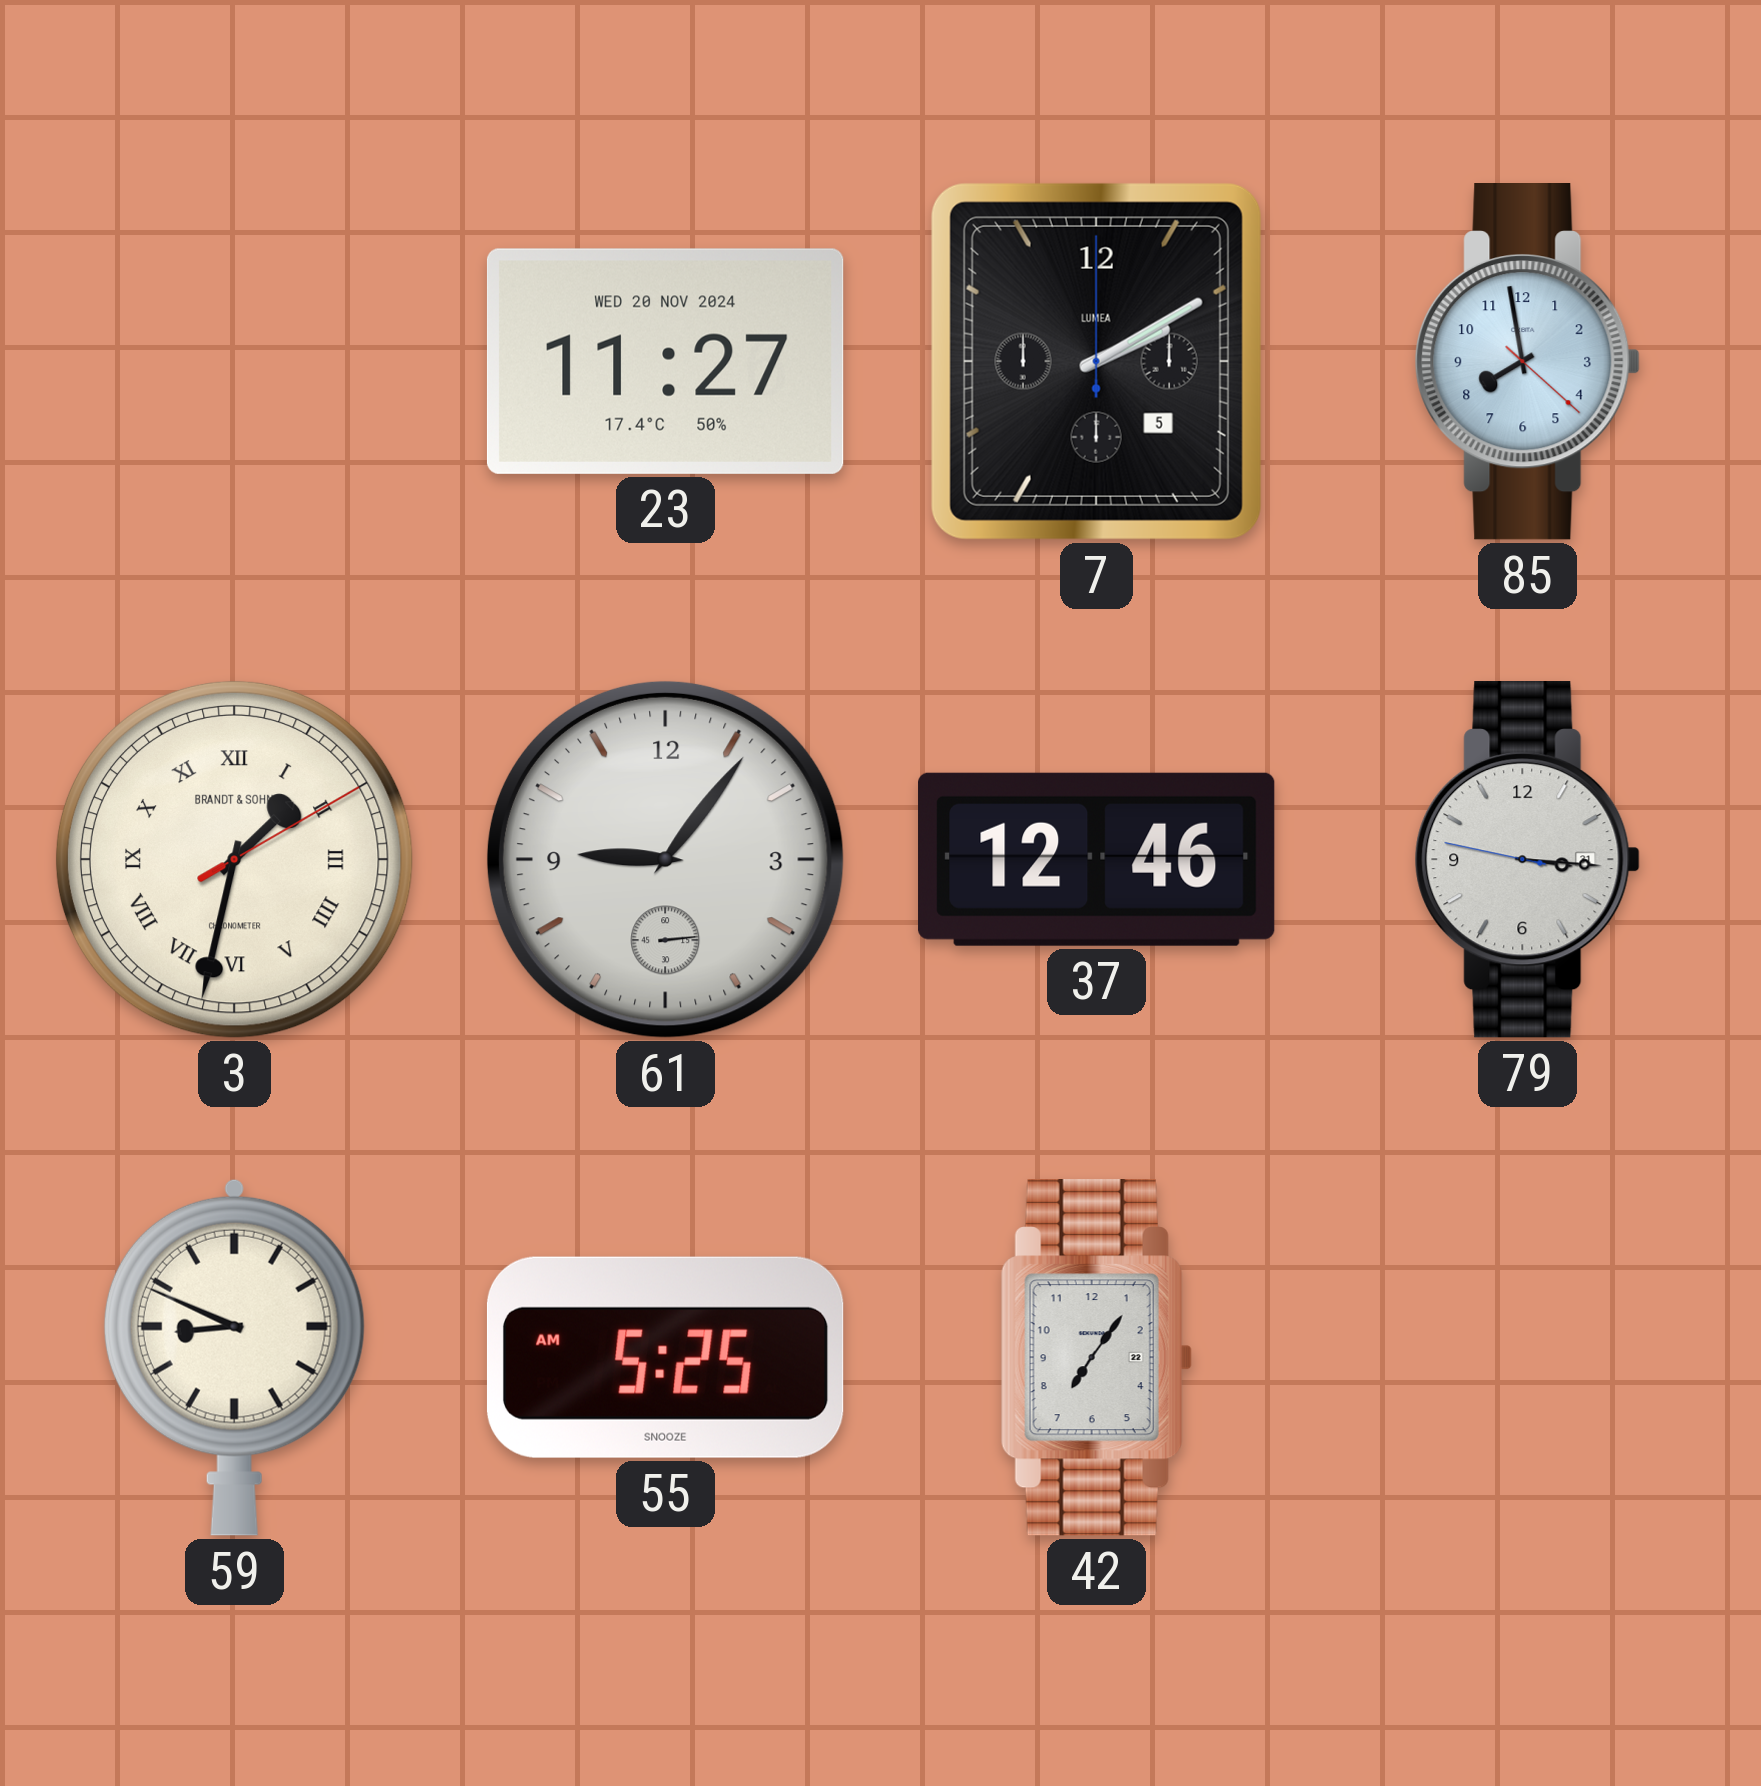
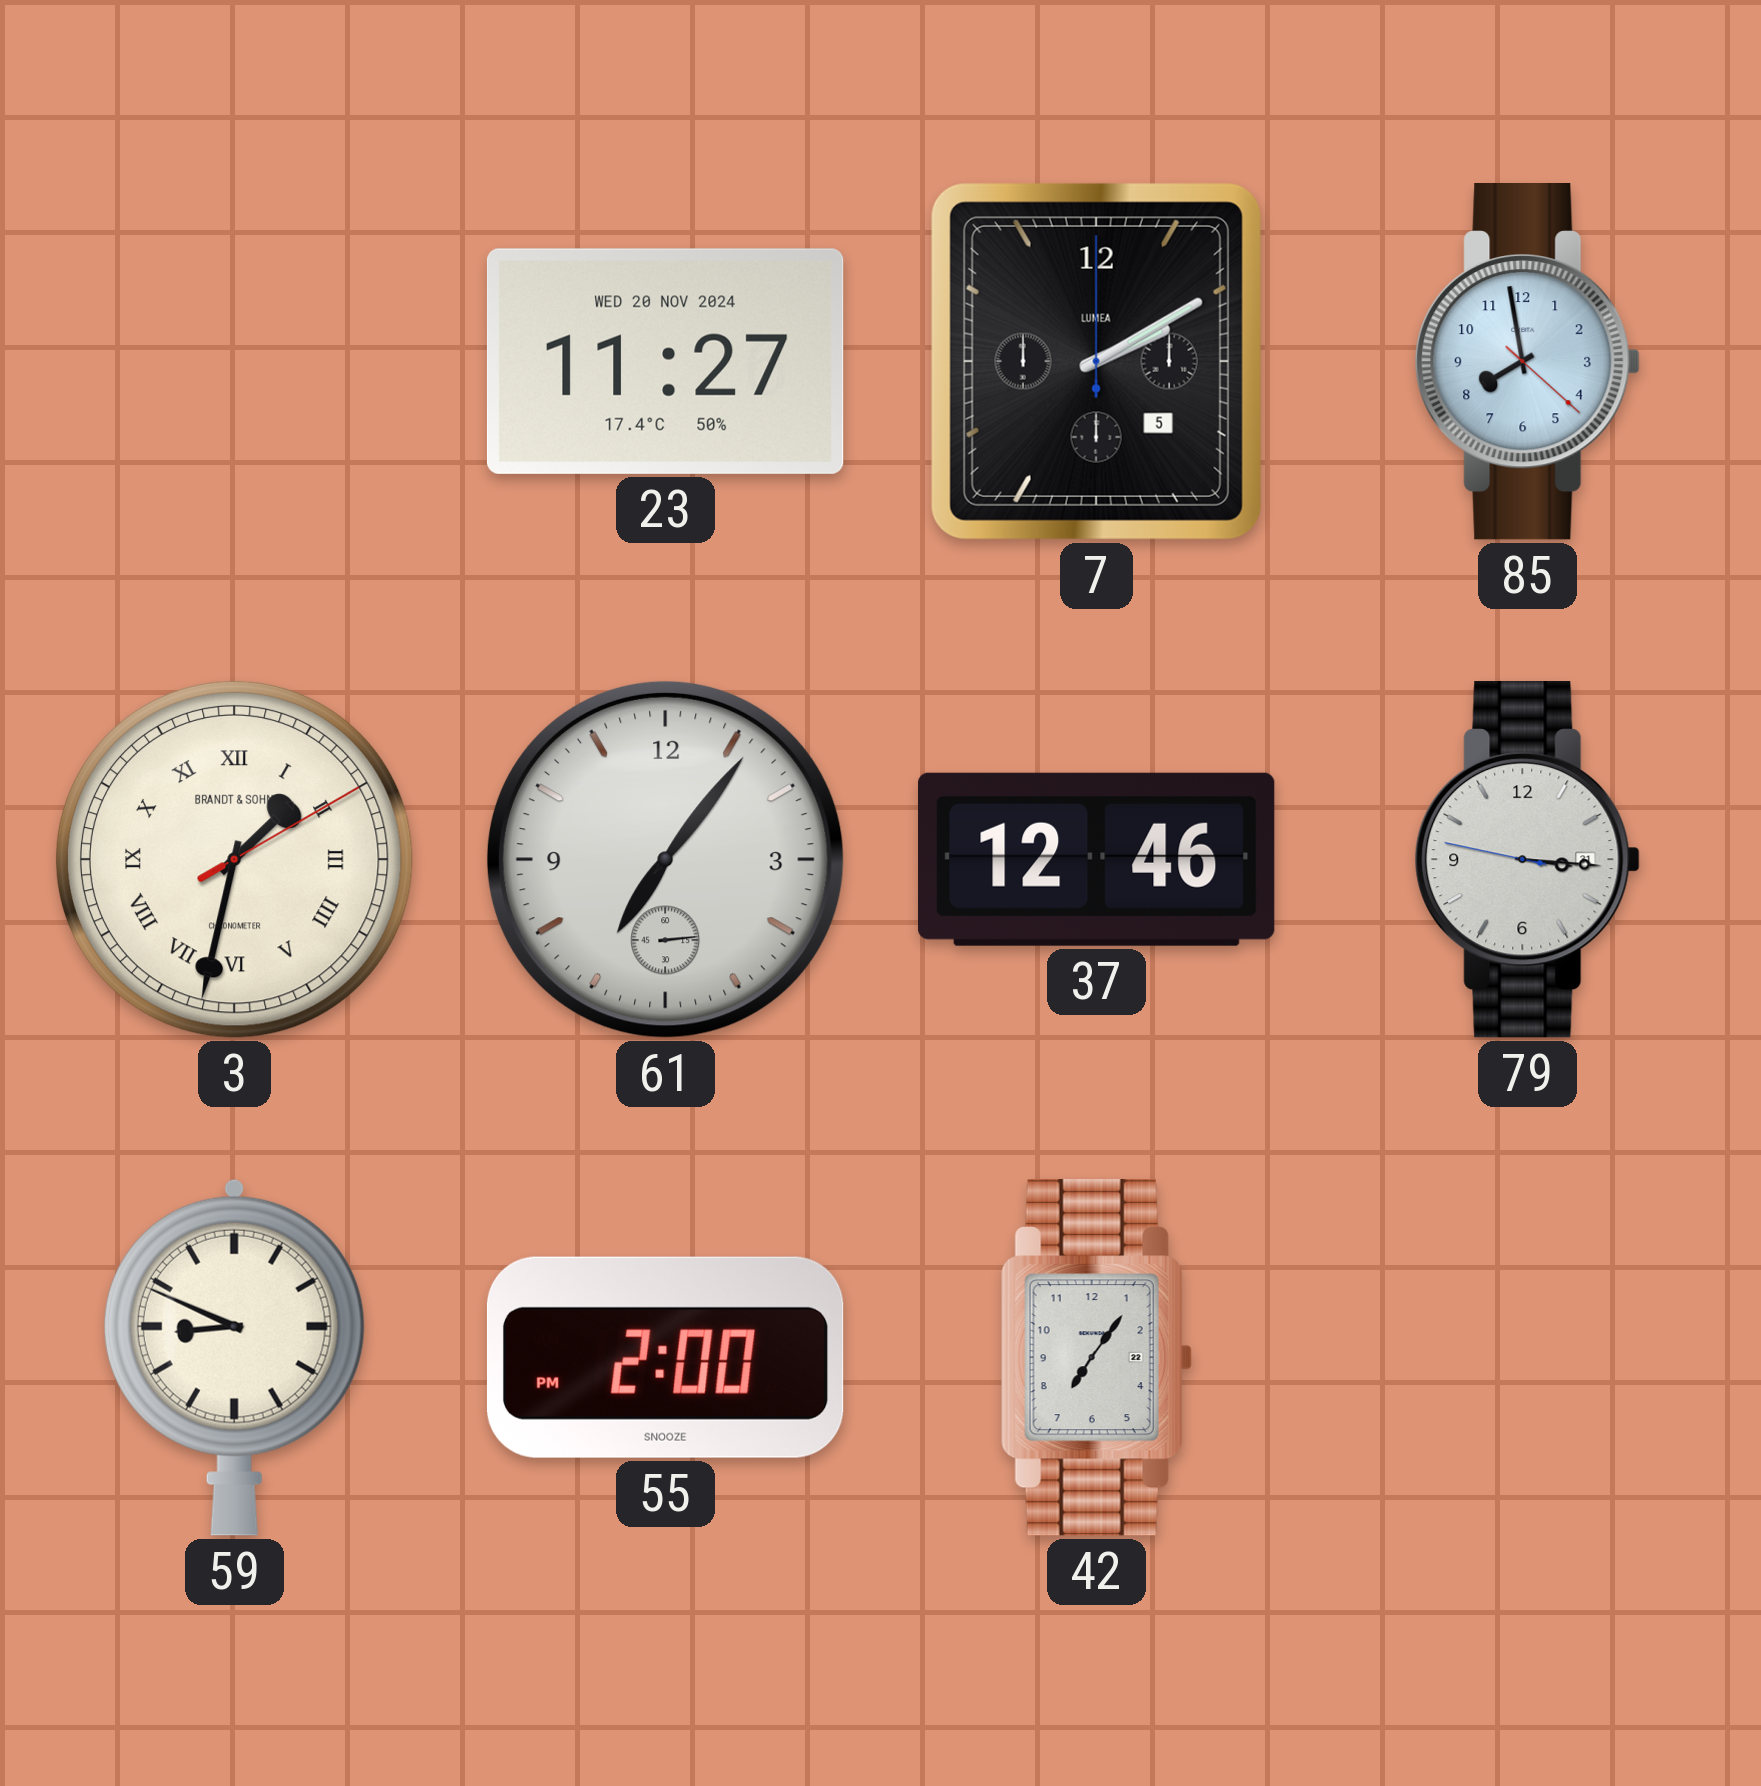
61: 9:06 -> 7:06 (665, 859)
55: 5:25 -> 2:00 (665, 1357)
